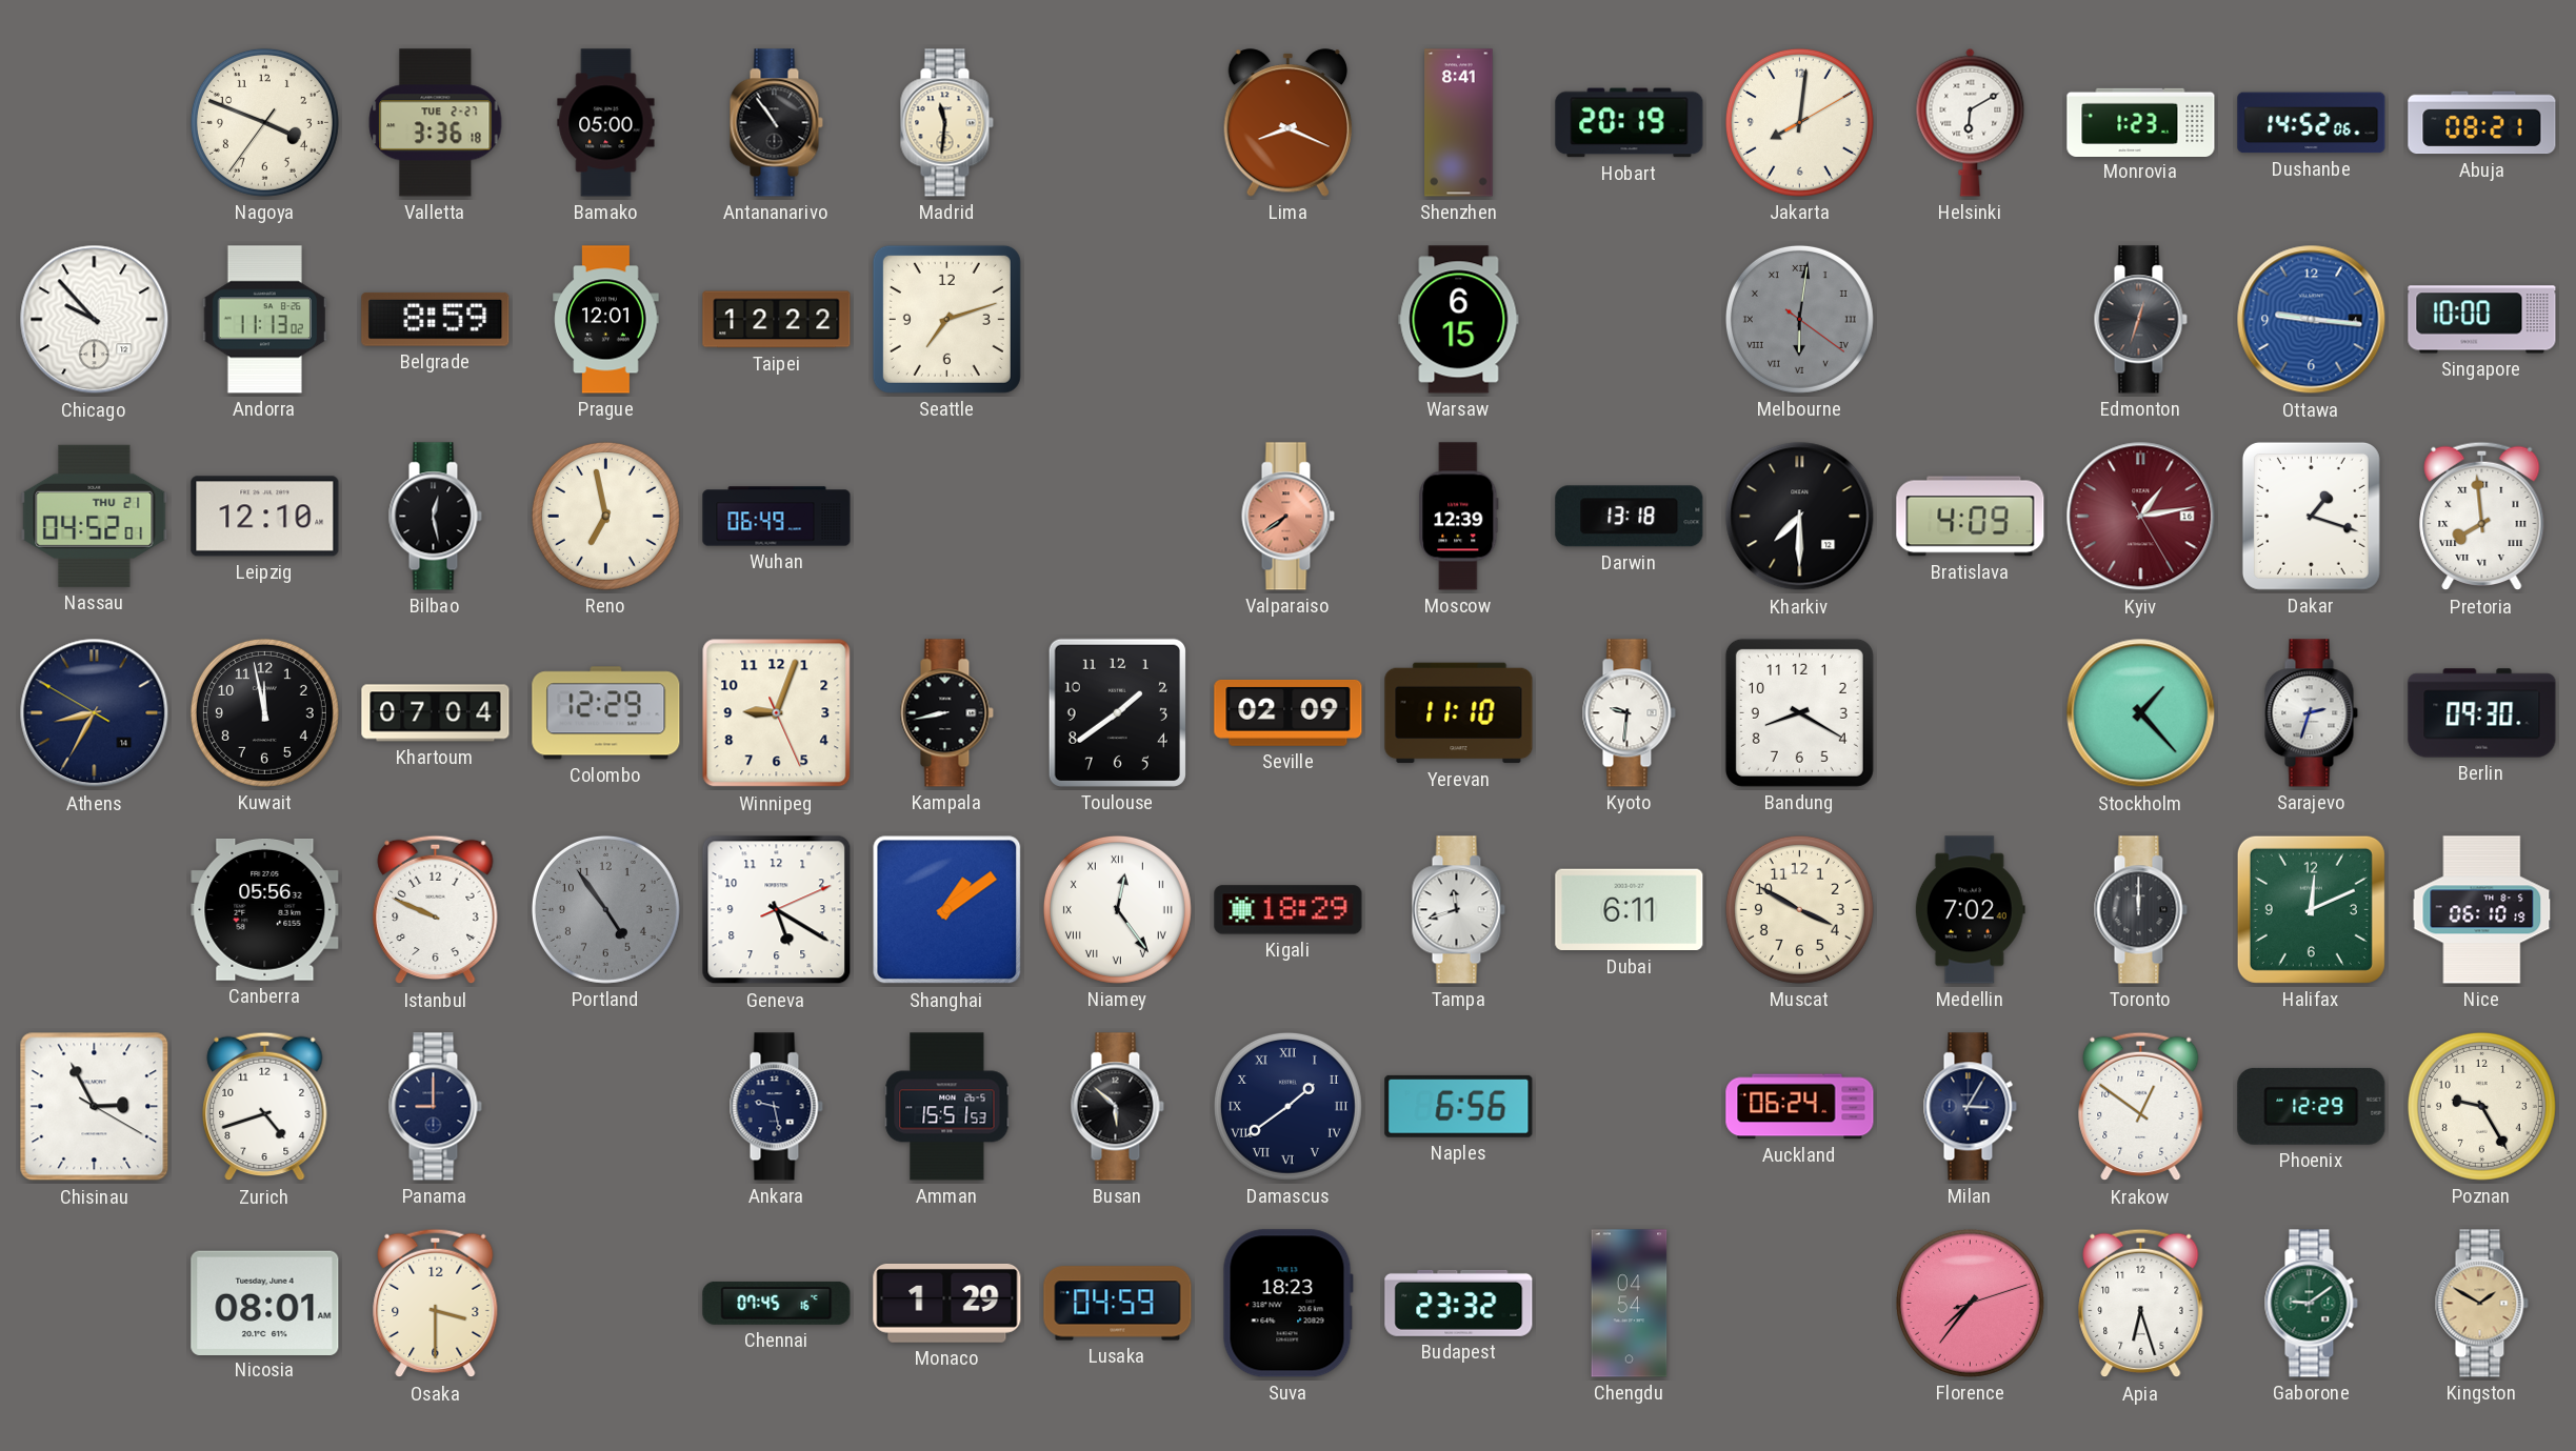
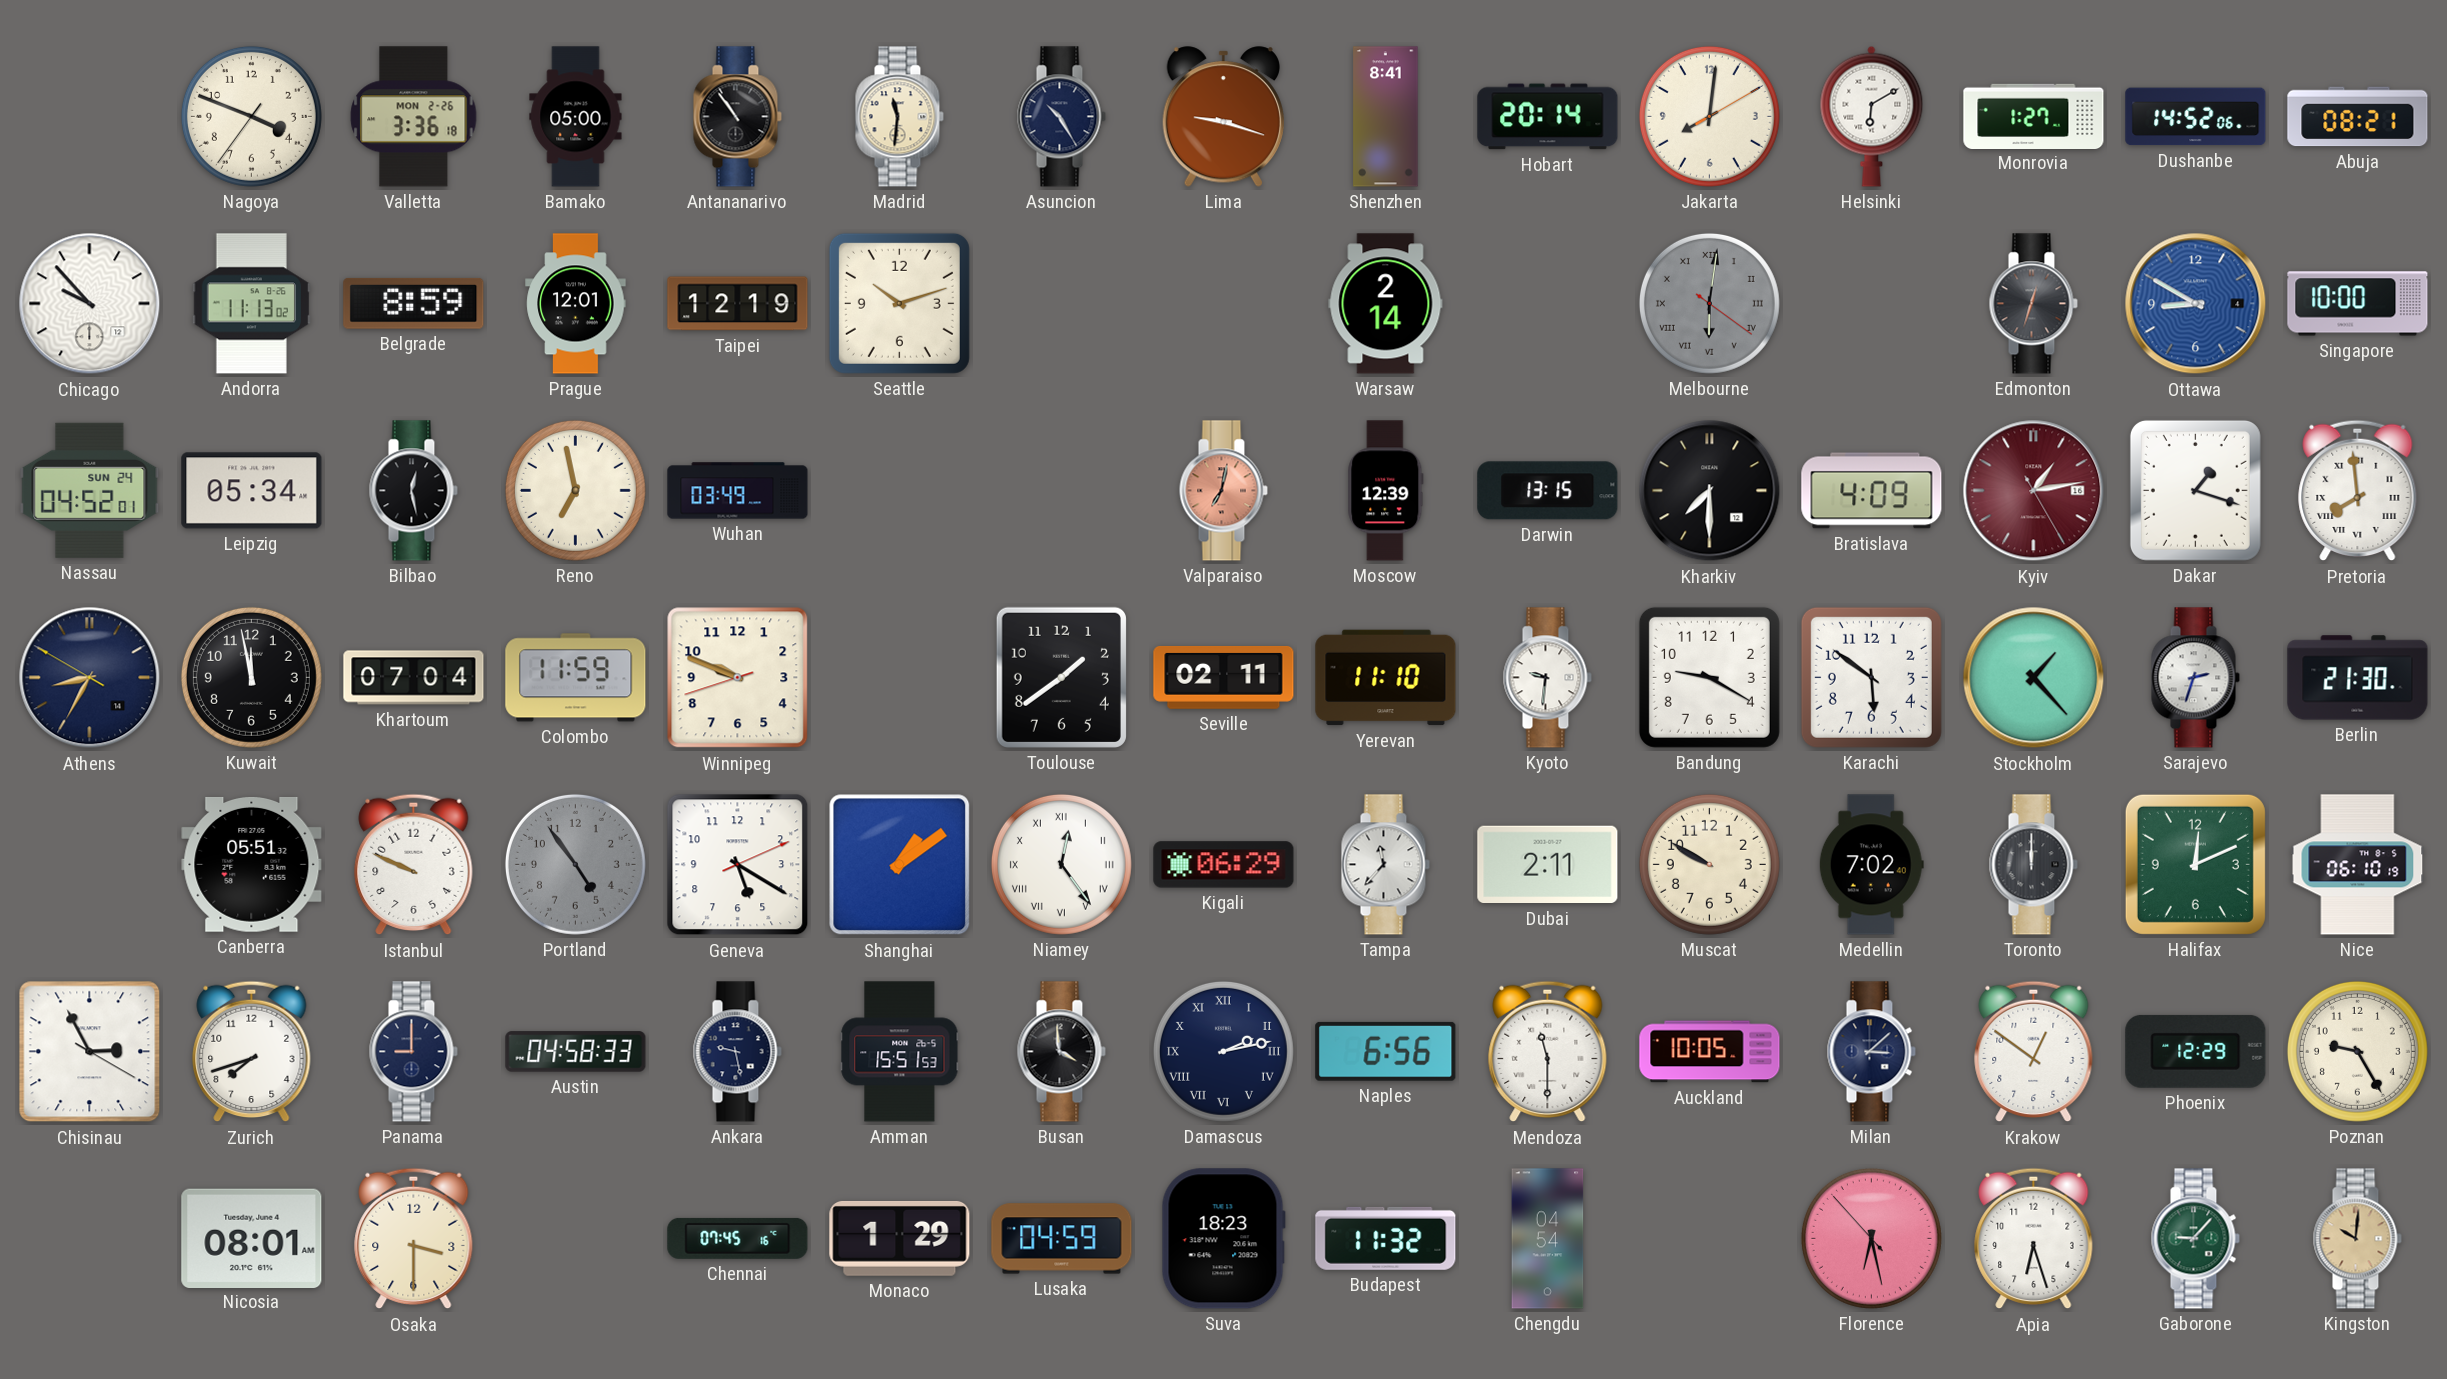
Valletta date: TUE 2-27 -> MON 2-26 (414, 117)
Asuncion: none -> 10:25 (1061, 117)
Lima: 8:19 -> 9:18 (1223, 117)
Hobart: 20:19 -> 20:14 (1548, 117)
Monrovia: 1:23 -> 1:27 (2034, 116)
Taipei: 12:22 -> 12:19 (738, 304)
Seattle: 7:12 -> 10:12 (899, 303)
Warsaw: 6:15 -> 2:14 (1386, 304)
Ottawa: 9:16 -> 8:50 (2196, 304)
Nassau date: THU 21 -> SUN 24 (90, 490)
Leipzig: 12:10 -> 05:34 (252, 491)
Wuhan: 06:49 -> 03:49 (738, 491)
Valparaiso: 7:39 -> 7:02 (1223, 491)
Darwin: 13:18 -> 13:15 (1548, 491)
Colombo: 12:29 -> 11:59 (576, 678)
Winnipeg: 9:03 -> 9:48 (738, 678)
Kampala: 8:43 -> none (946, 713)
Seville: 02:09 -> 02:11 (1224, 677)
Bandung: 8:20 -> 9:20 (1709, 677)
Karachi: none -> 5:51 (1871, 677)
Berlin: 09:30 -> 21:30 (2358, 678)
Canberra: 05:56 -> 05:51 (252, 864)
Kigali: 18:29 -> 06:29 (1224, 865)
Tampa: 11:42 -> 11:37 (1385, 865)
Dubai: 6:11 -> 2:11 (1548, 865)
Muscat: 3:50 -> 9:50 (1709, 864)
Zurich: 4:42 -> 7:42 (252, 1052)
Austin: none -> 04:58 (576, 1052)
Busan: 5:52 -> 3:59 (1061, 1052)
Damascus: 1:39 -> 2:13 (1223, 1051)
Mendoza: none -> 11:30 (1548, 1052)
Auckland: 06:24 -> 10:05 (1710, 1052)
Milan: 3:05 -> 3:08 (1871, 1052)
Budapest: 23:32 -> 11:32 (1386, 1238)
Florence: 7:36 -> 6:27 (1871, 1238)
Gaborone: 9:09 -> 9:07 (2195, 1239)
Kingston: 1:50 -> 10:01 (2357, 1239)
